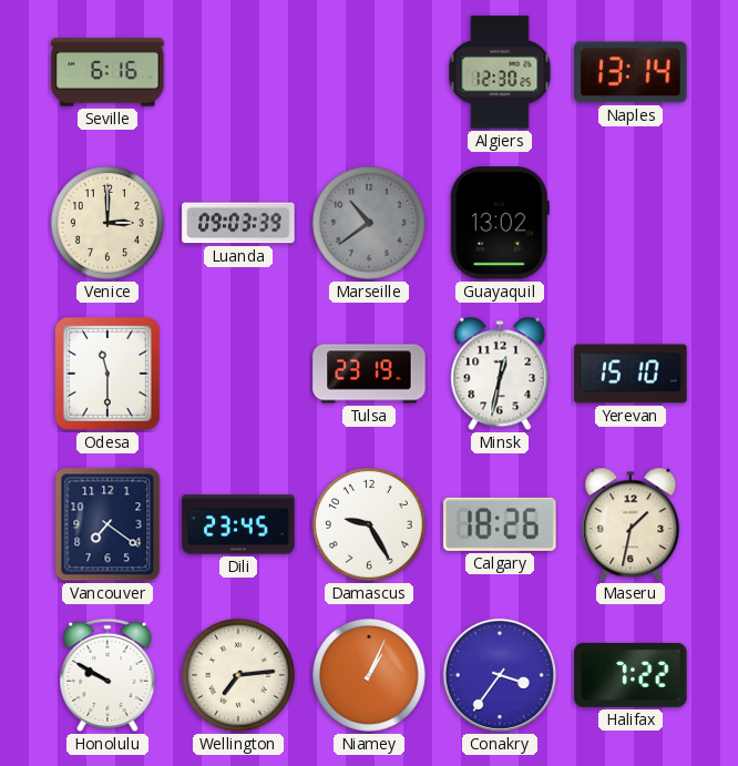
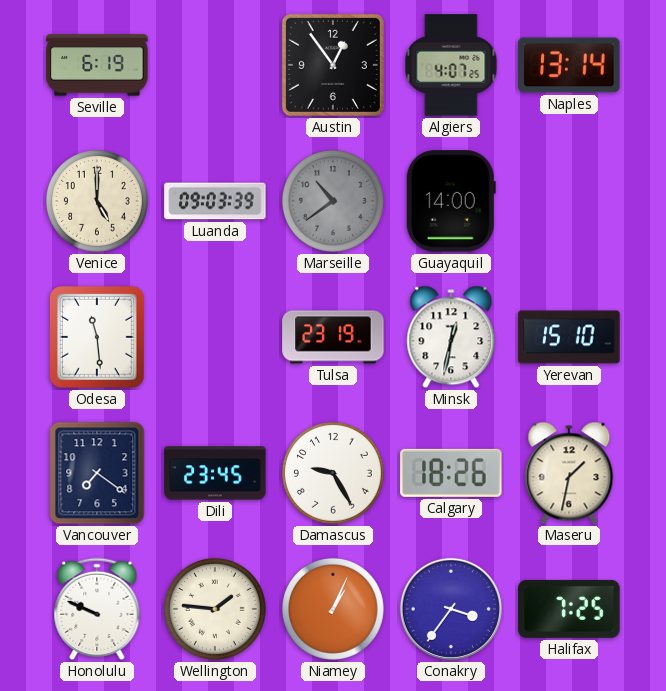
Seville: 6:16 -> 6:19 (97, 65)
Austin: none -> 12:54 (333, 65)
Algiers: 12:30 -> 4:07 (451, 65)
Venice: 3:00 -> 5:00 (97, 201)
Guayaquil: 13:02 -> 14:00 (451, 201)
Odesa: 11:30 -> 11:29 (97, 337)
Honolulu: 9:50 -> 9:49 (97, 609)
Wellington: 7:14 -> 1:46 (215, 609)
Halifax: 7:22 -> 7:25 (569, 609)
